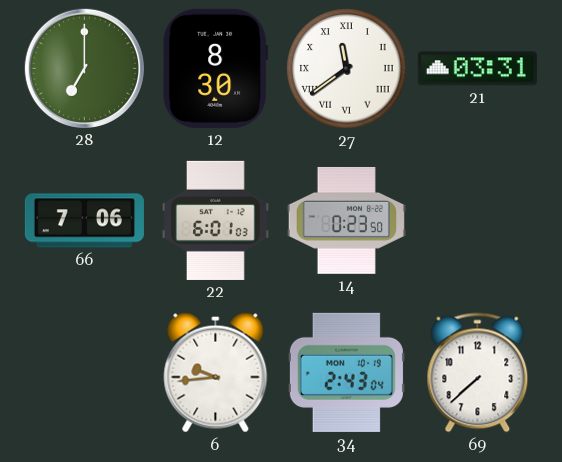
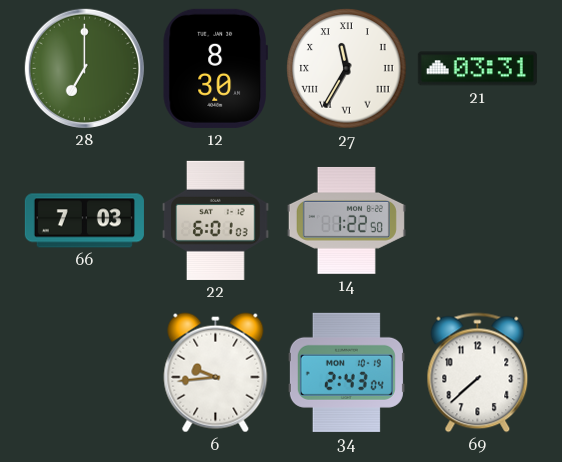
27: 11:39 -> 11:35 (347, 69)
66: 7:06 -> 7:03 (84, 221)
14: 0:23 -> 1:22 (346, 220)
